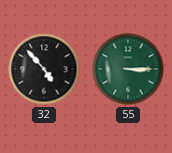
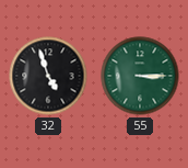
32: 4:53 -> 4:57 (48, 76)
